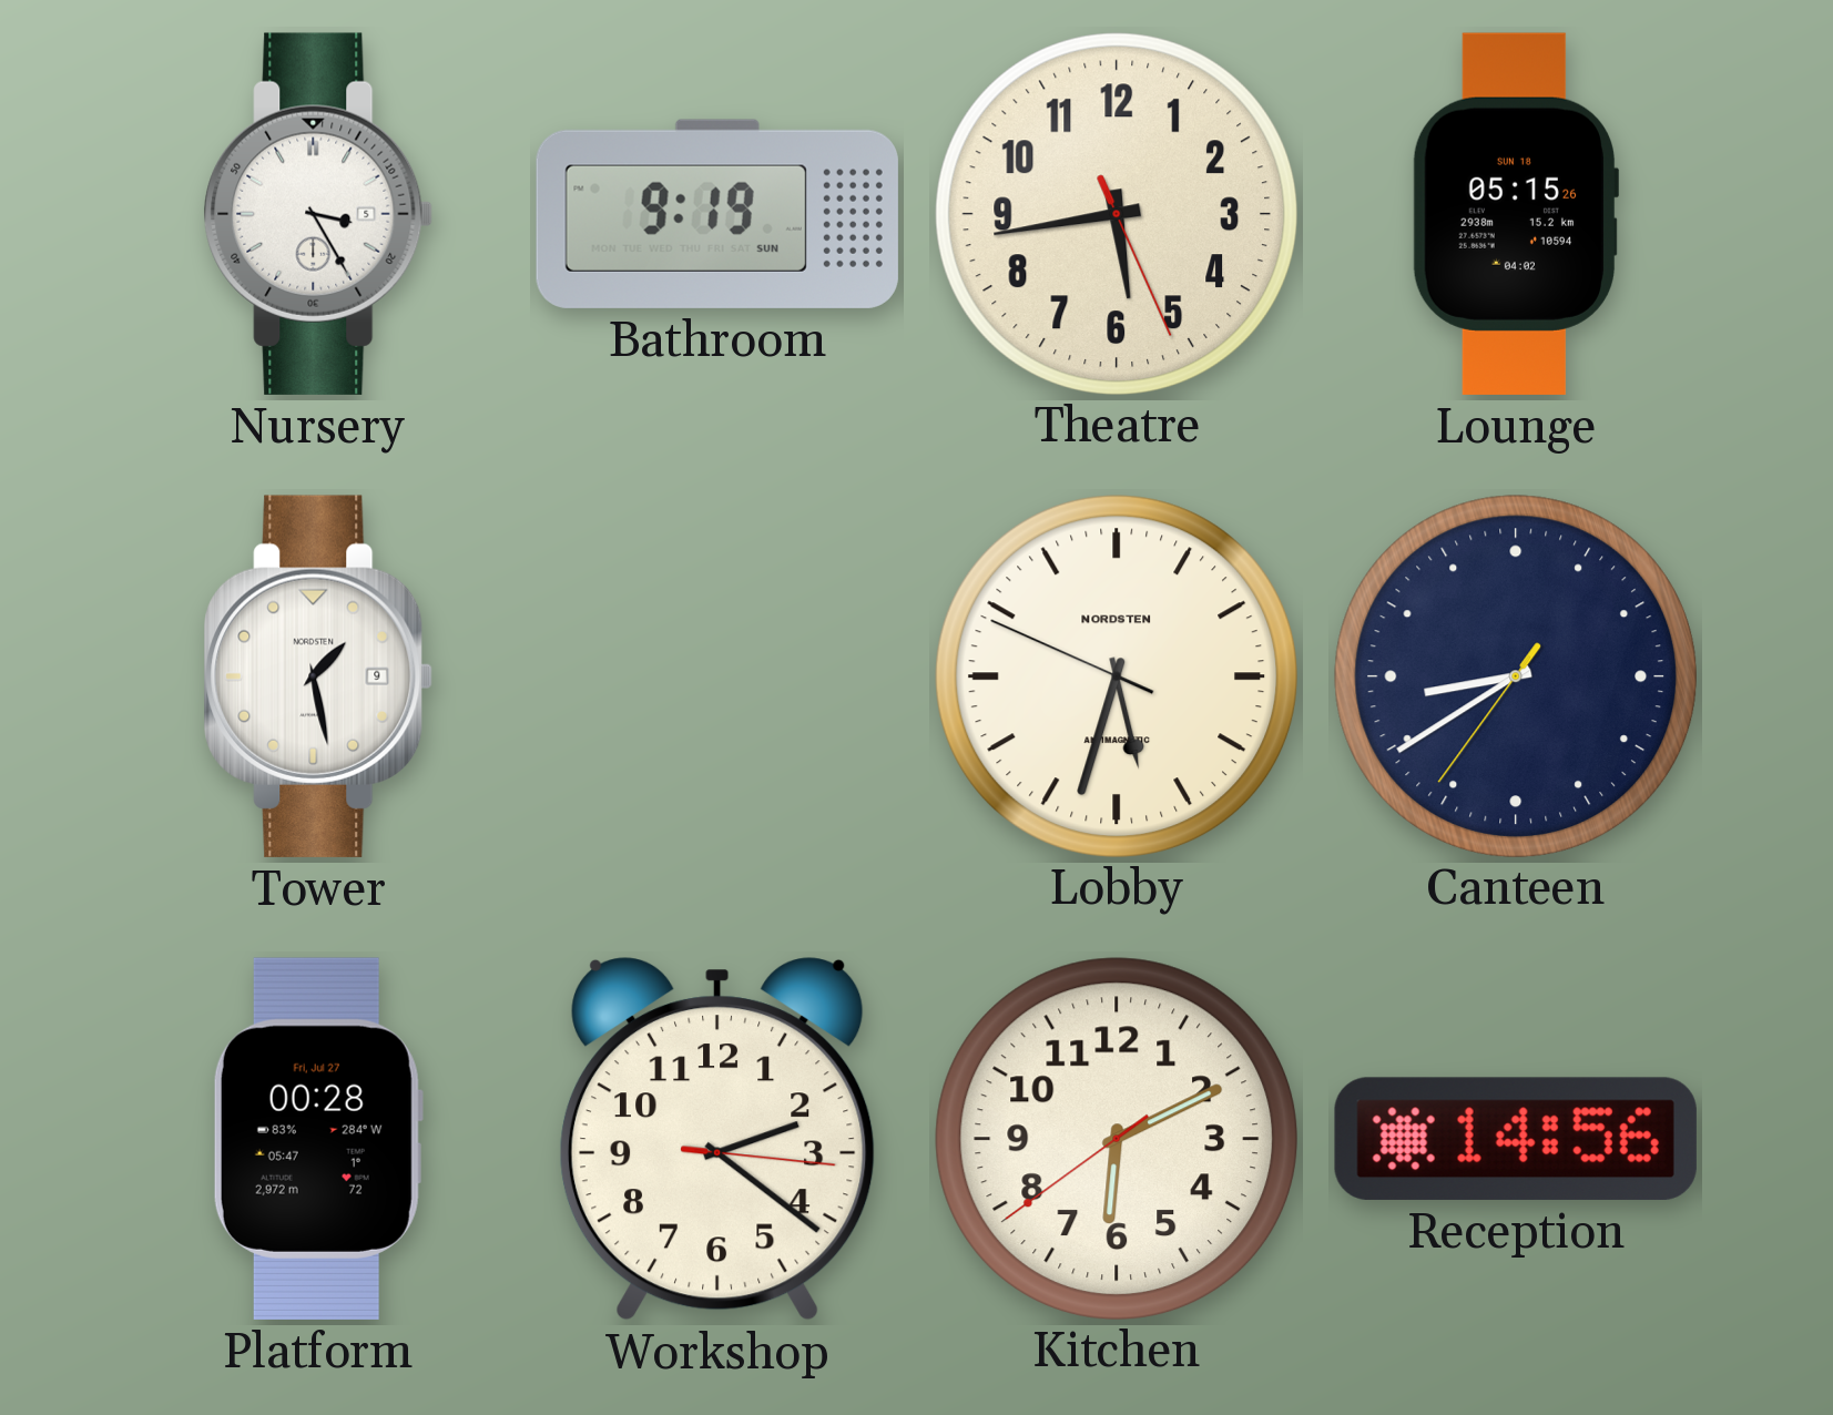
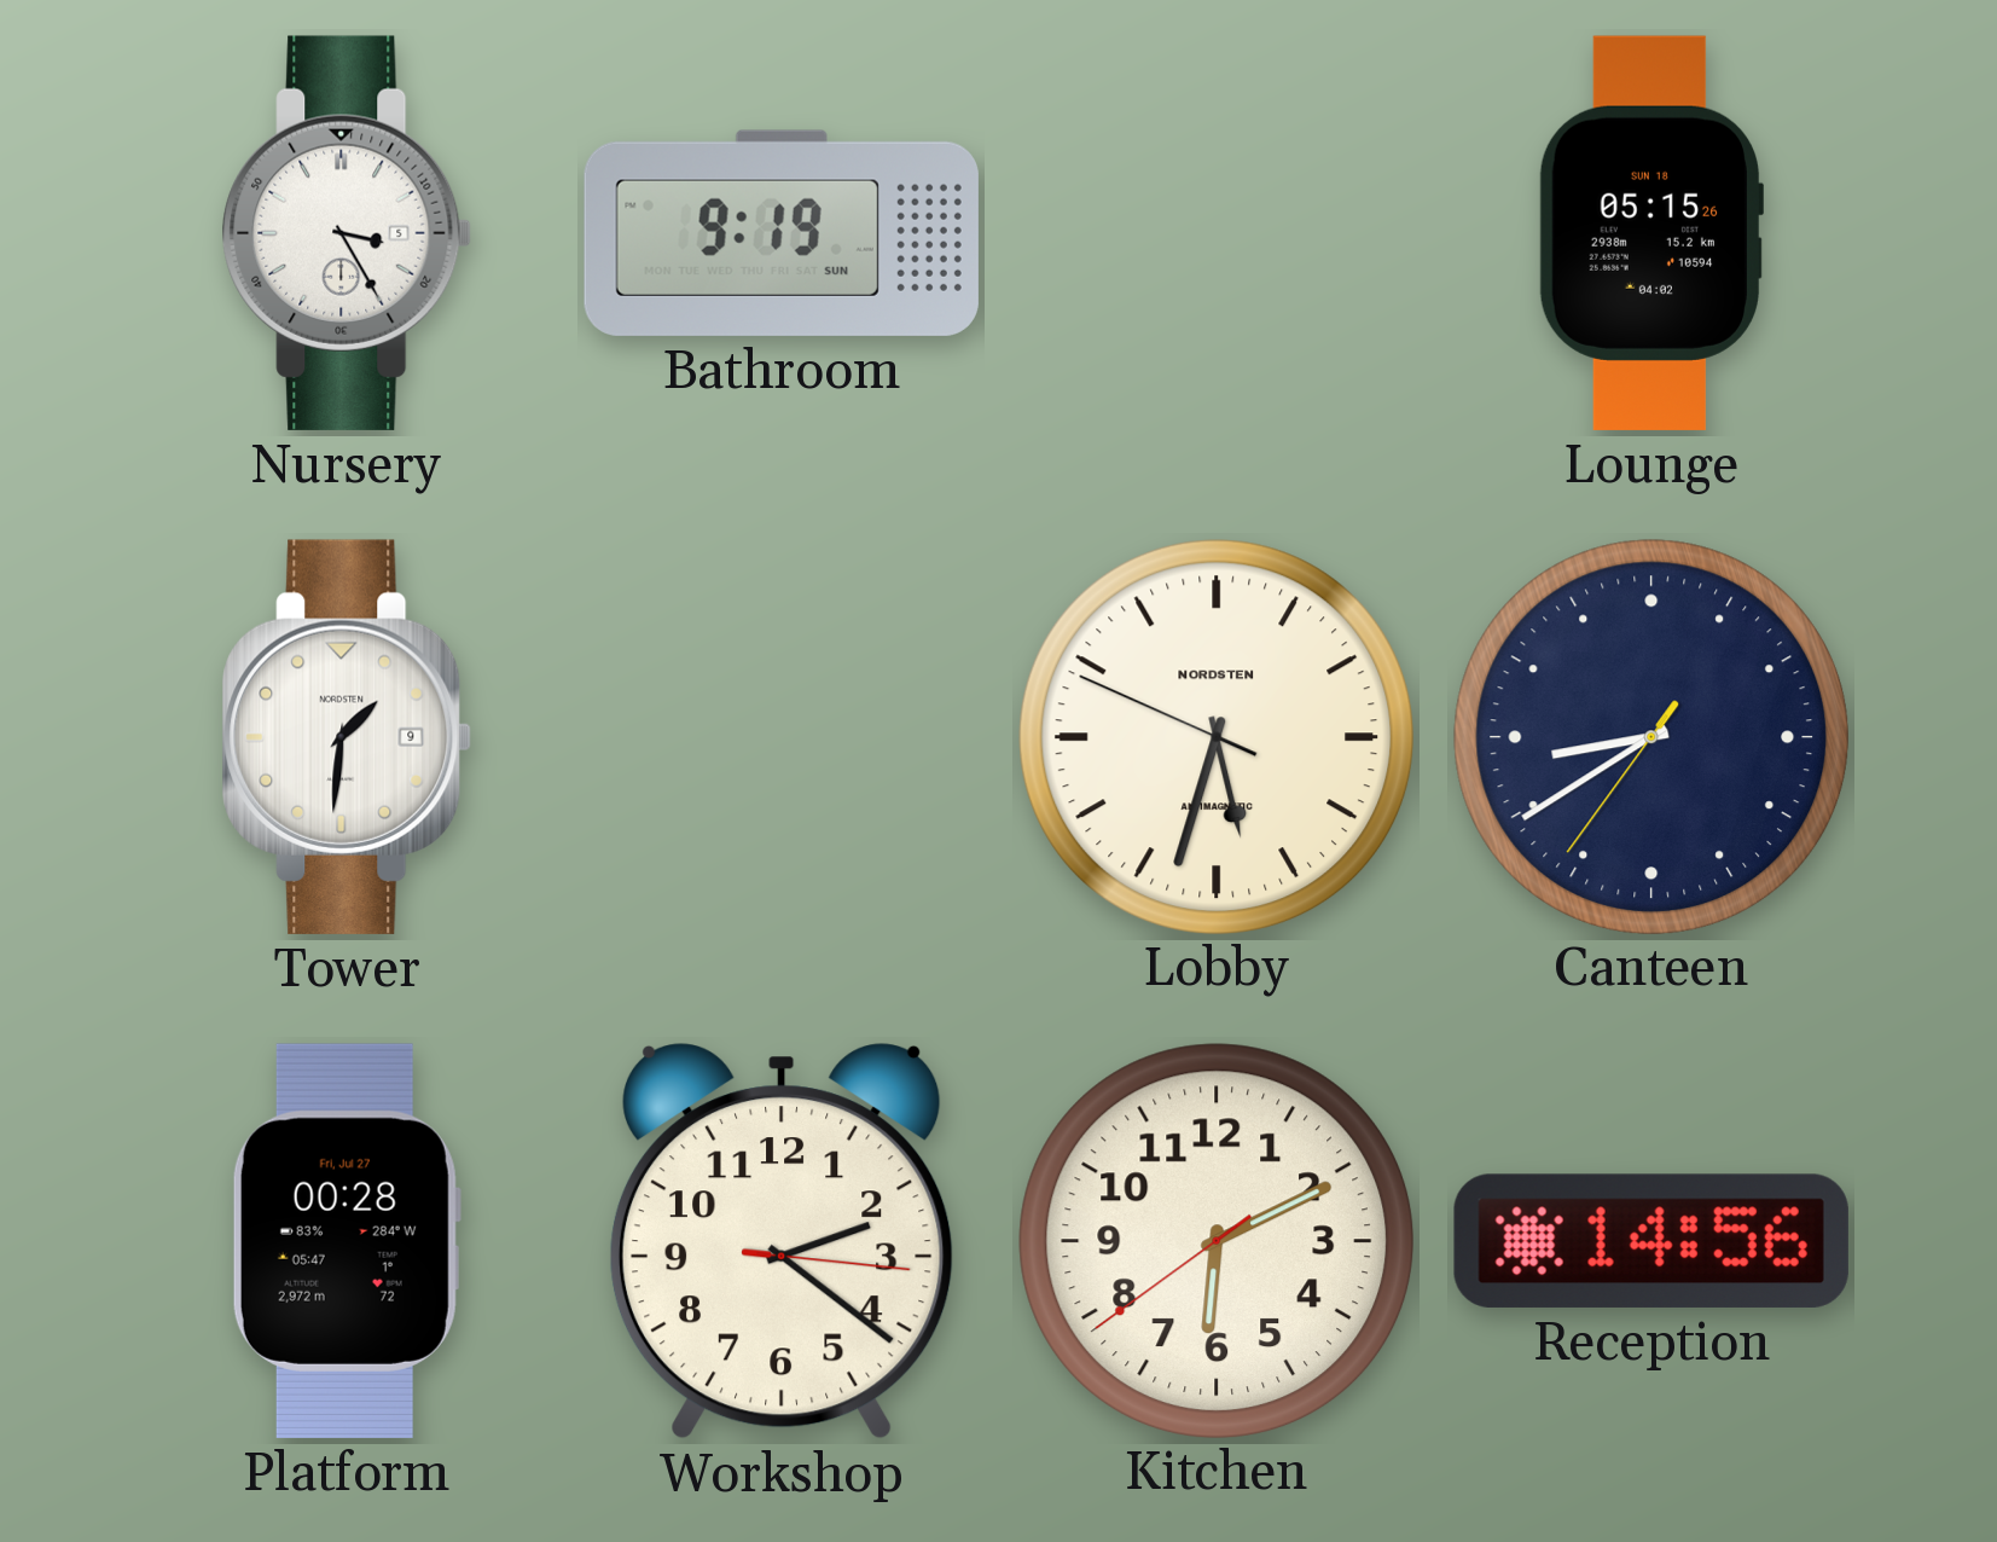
Theatre: 5:43 -> none (1116, 213)
Tower: 1:28 -> 1:31 (347, 737)
